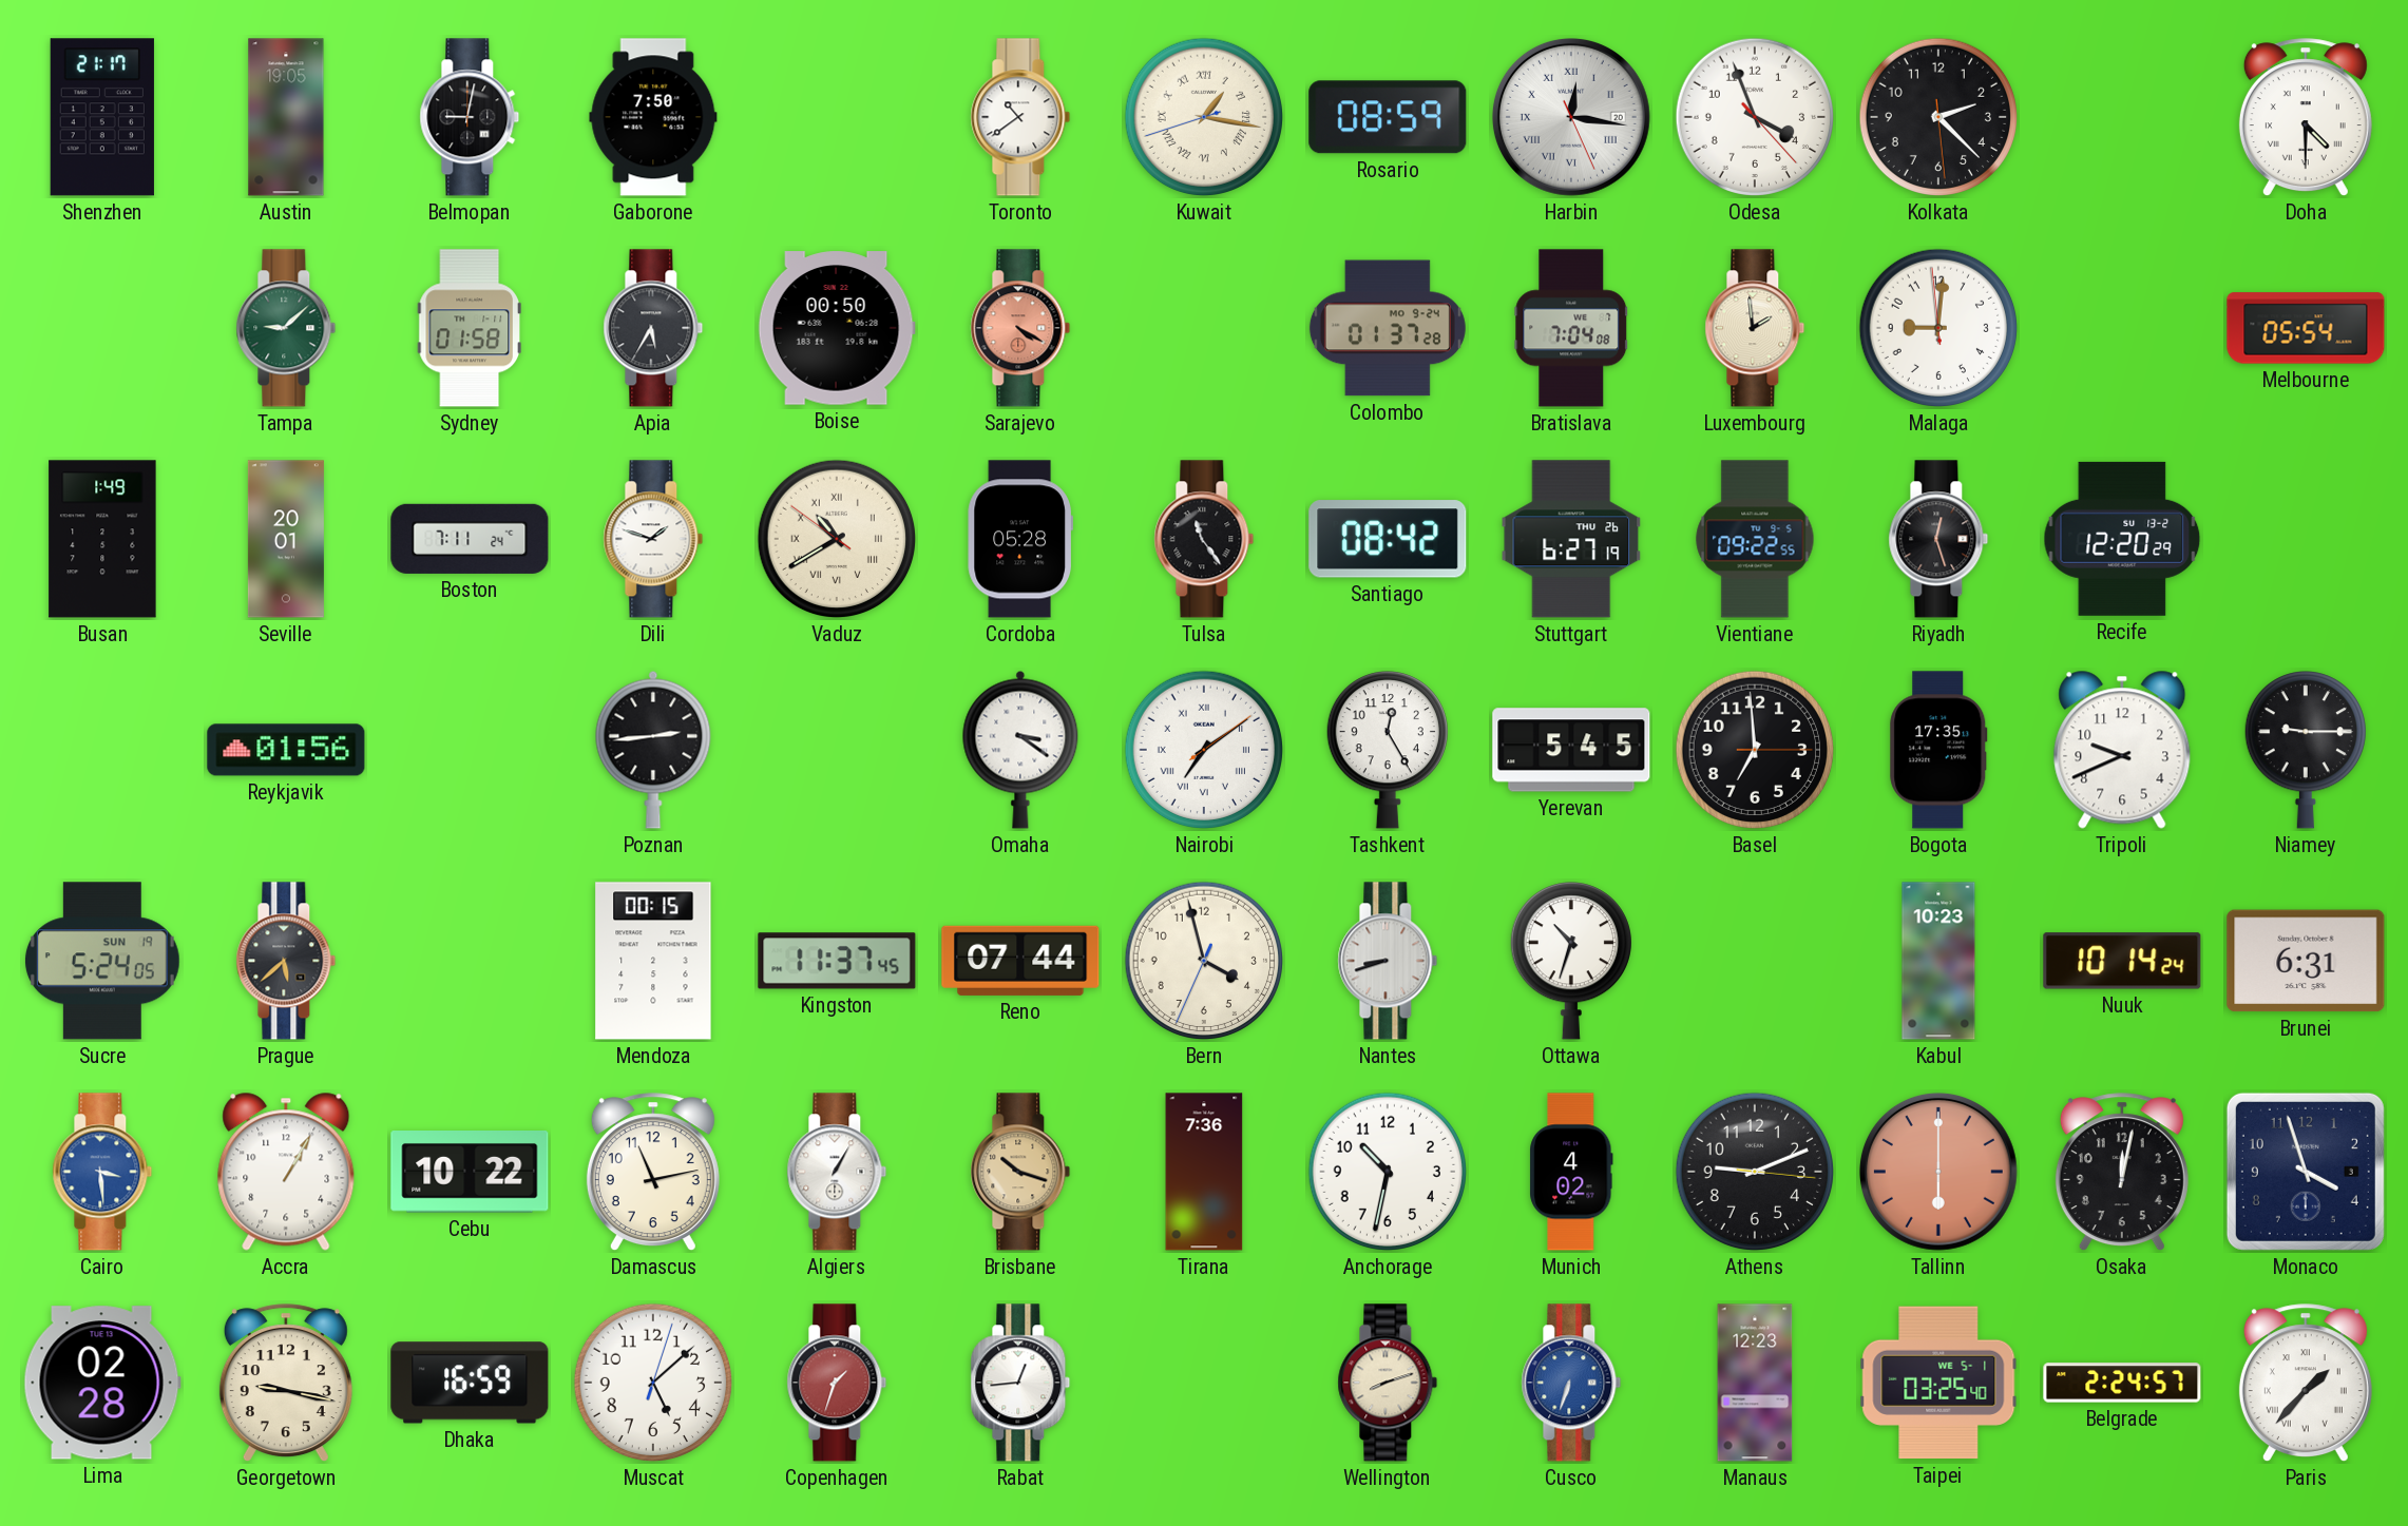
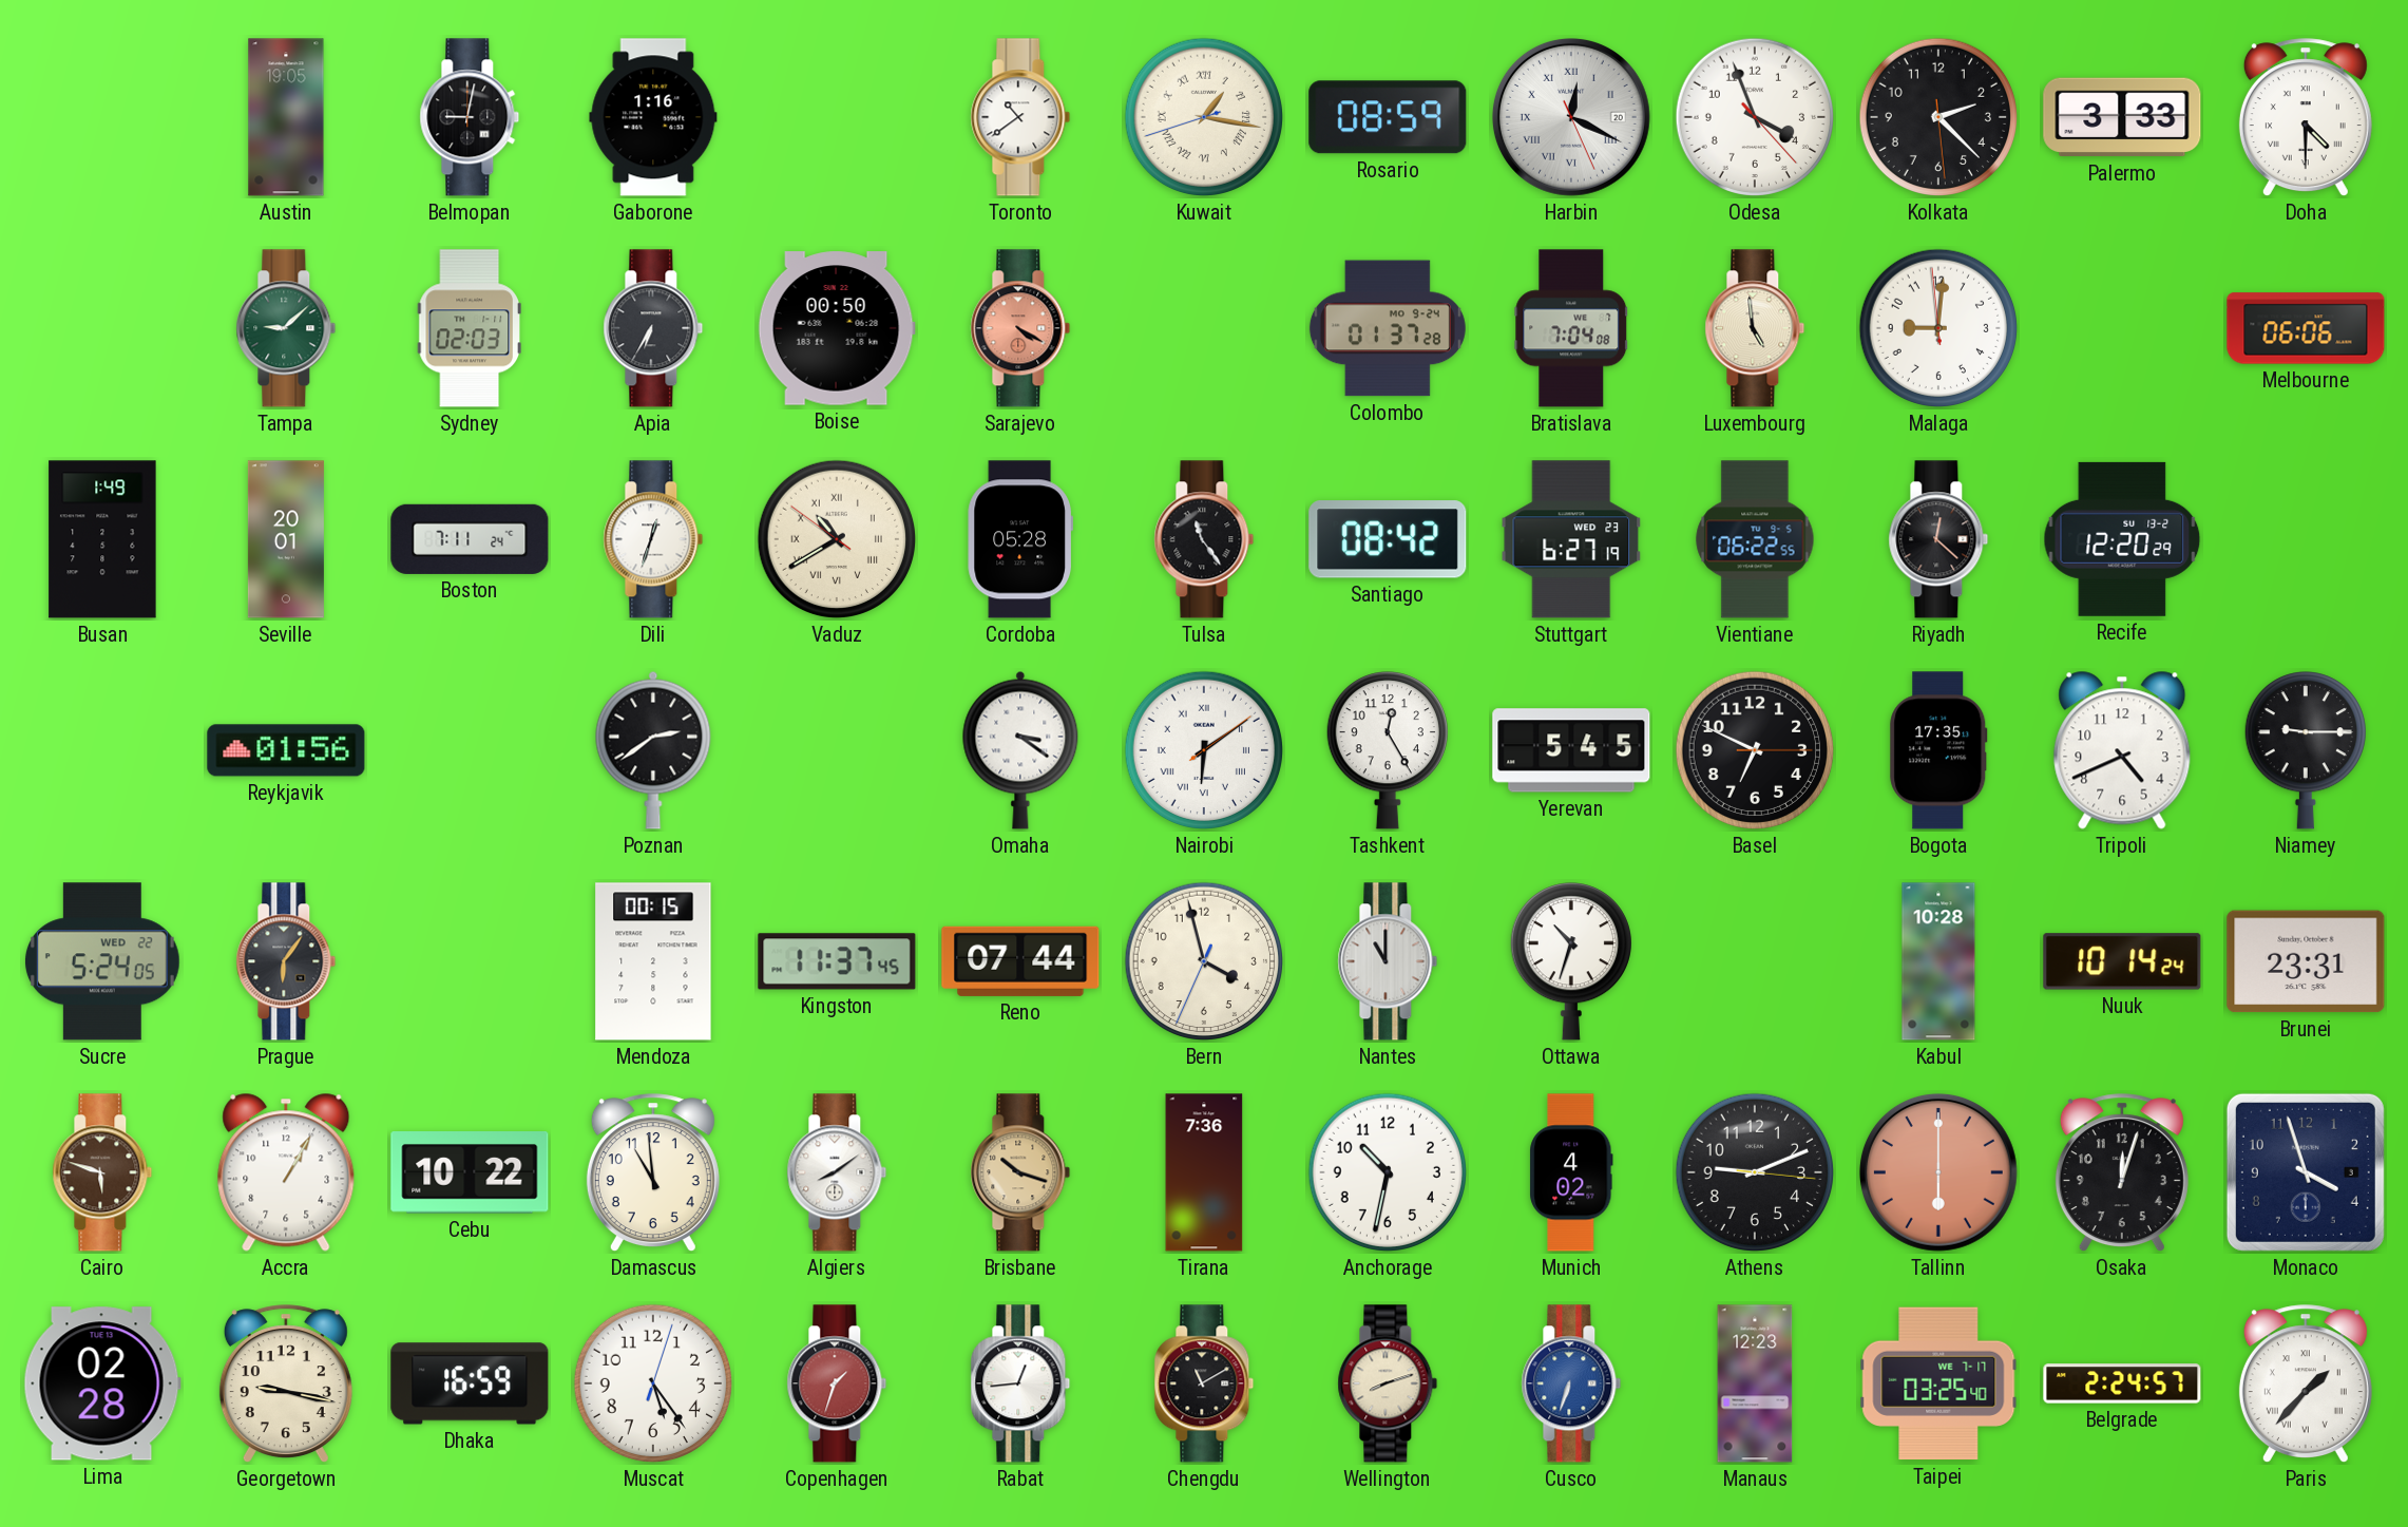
Shenzhen: 21:17 -> none (102, 117)
Gaborone: 7:50 -> 1:16 (653, 117)
Harbin: 12:16 -> 12:19 (1571, 117)
Palermo: none -> 3:33 (2122, 117)
Sydney: 01:58 -> 02:03 (470, 328)
Apia: 5:35 -> 6:35 (653, 328)
Luxembourg: 1:59 -> 4:59 (1755, 328)
Melbourne: 05:54 -> 06:06 (2306, 328)
Dili: 1:48 -> 12:33 (653, 539)
Stuttgart date: THU 26 -> WED 23 (1571, 539)
Vientiane: 09:22 -> 06:22 (1755, 539)
Riyadh: 12:27 -> 12:22 (1938, 539)
Poznan: 2:44 -> 2:39 (653, 750)
Nairobi: 7:09 -> 6:09 (1204, 750)
Basel: 6:59 -> 6:49 (1755, 750)
Tripoli: 9:41 -> 4:41 (2122, 750)
Sucre date: SUN 19 -> WED 22 (102, 961)
Prague: 5:38 -> 6:06 (286, 961)
Nantes: 8:42 -> 11:00 (1388, 961)
Kabul: 10:23 -> 10:28 (1938, 961)
Brunei: 6:31 -> 23:31 (2306, 961)
Cairo: 3:29 -> 5:48 (102, 1172)
Cairo dial: blue -> brown (102, 1172)
Damascus: 11:13 -> 10:59 (653, 1173)
Algiers: 1:05 -> 8:09 (837, 1172)
Osaka: 12:02 -> 12:03 (2122, 1173)
Muscat: 5:08 -> 5:24 (653, 1383)
Chengdu: none -> 11:10 (1204, 1383)
Taipei date: WE 5-1 -> WE 7-17 (1938, 1383)
